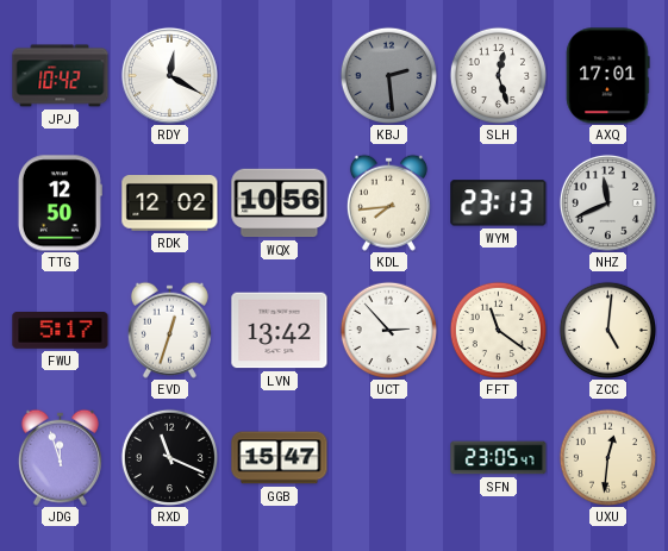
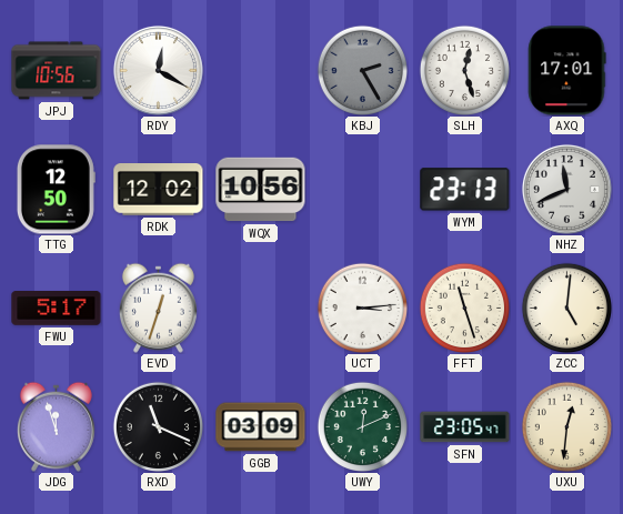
JPJ: 10:42 -> 10:56 (57, 71)
KBJ: 2:29 -> 2:25 (362, 70)
KDL: 7:44 -> none (388, 202)
LVN: 13:42 -> none (280, 331)
UCT: 2:53 -> 3:14 (362, 308)
FFT: 11:21 -> 11:27 (464, 308)
GGB: 15:47 -> 03:09 (261, 427)
UWY: none -> 12:11 (362, 426)
